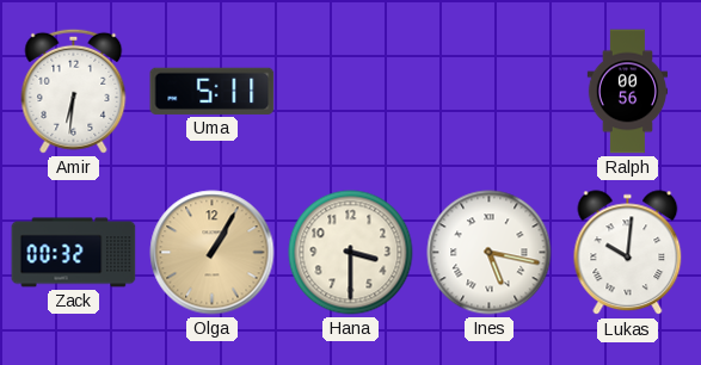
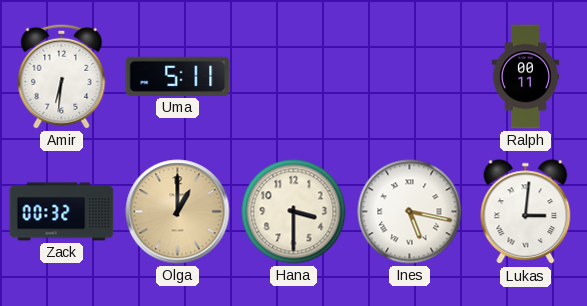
Ralph: 00:56 -> 00:11 (526, 77)
Olga: 1:05 -> 1:00 (178, 212)
Lukas: 10:01 -> 3:01 (526, 212)
